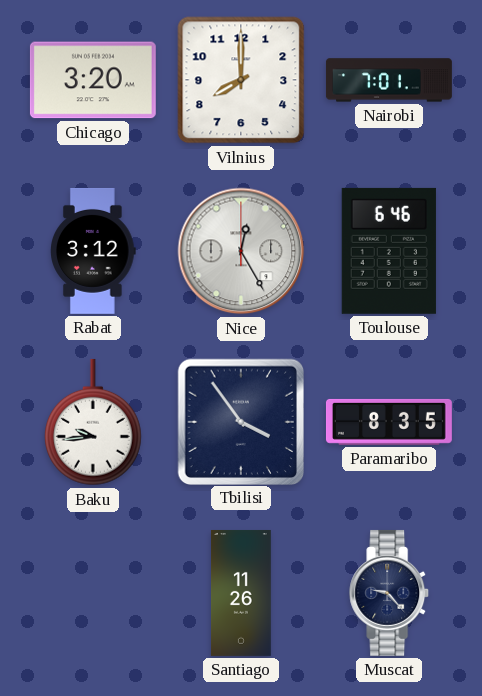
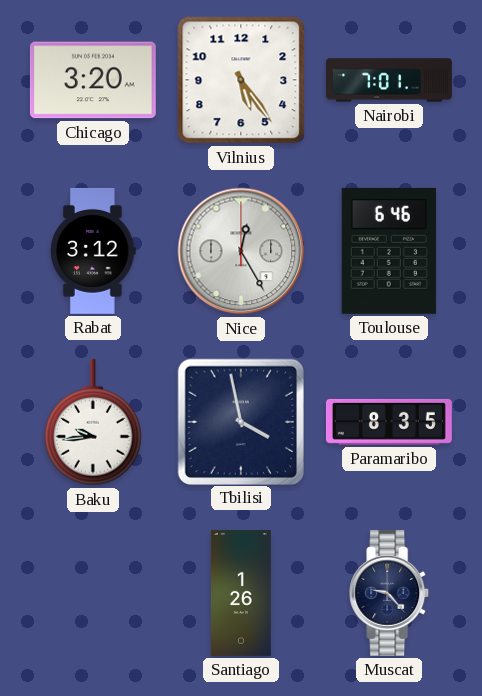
Vilnius: 8:00 -> 5:24 (241, 80)
Tbilisi: 3:54 -> 3:58 (240, 421)
Santiago: 11:26 -> 1:26 (241, 593)
